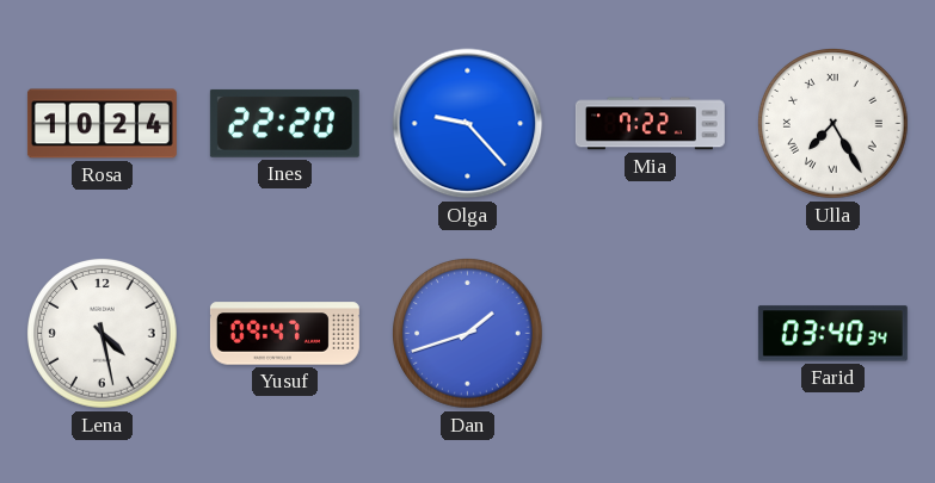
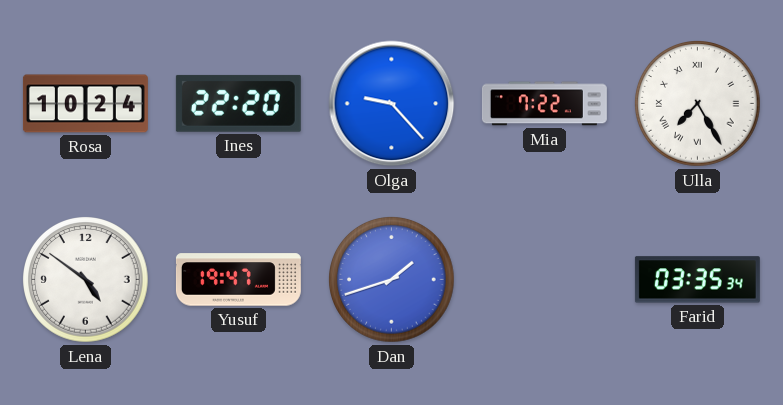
Lena: 4:28 -> 4:51 (86, 280)
Yusuf: 09:47 -> 19:47 (238, 280)
Farid: 03:40 -> 03:35 (697, 280)
